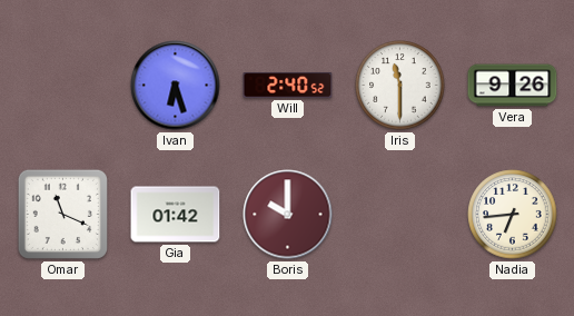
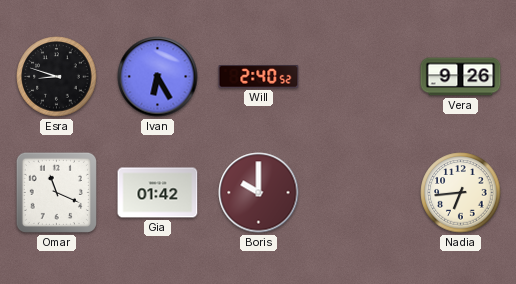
Esra: none -> 8:48 (57, 77)
Ivan: 6:27 -> 6:25 (158, 77)
Iris: 11:30 -> none (400, 86)
